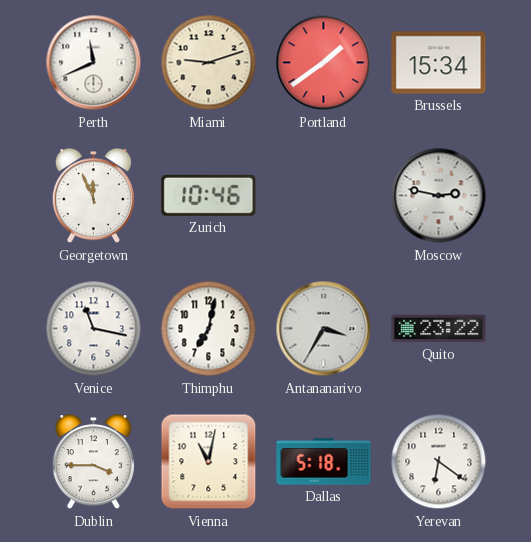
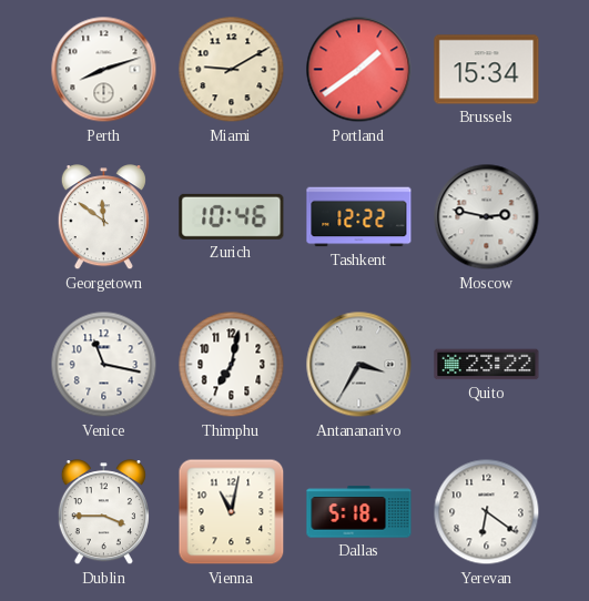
Perth: 11:41 -> 8:12 (104, 70)
Miami: 9:12 -> 9:10 (232, 70)
Georgetown: 11:56 -> 11:51 (103, 217)
Tashkent: none -> 12:22 (359, 217)
